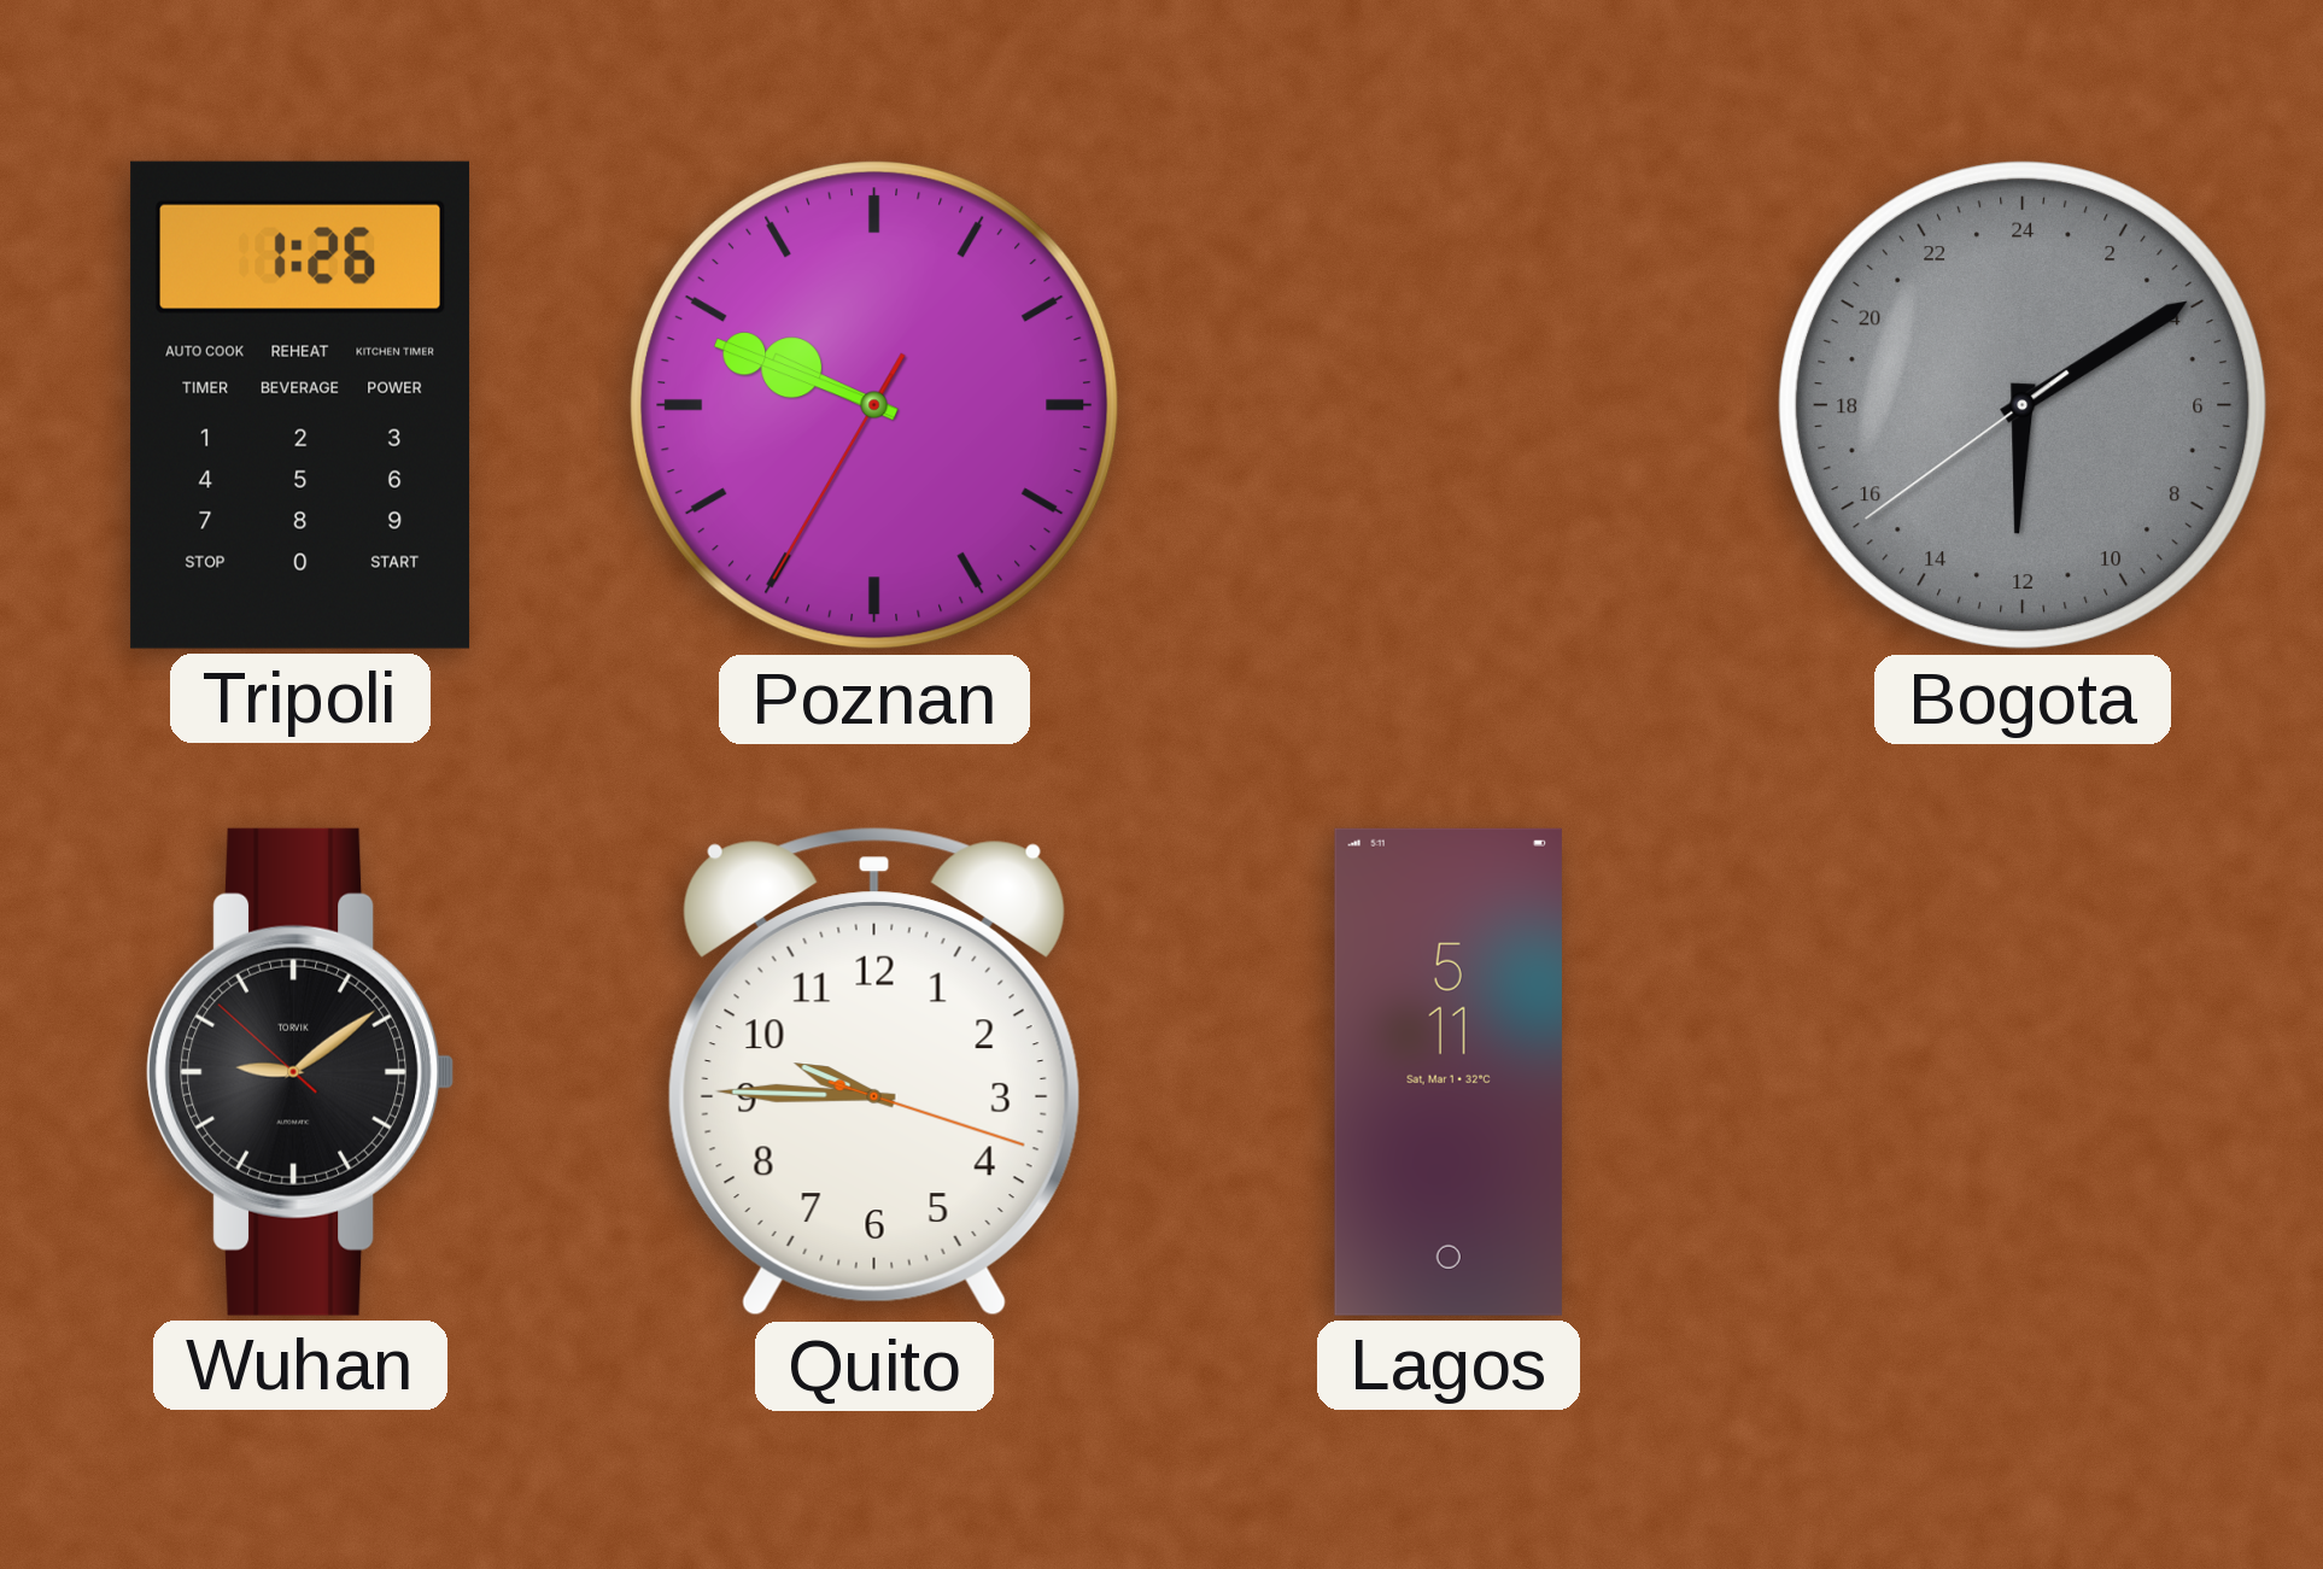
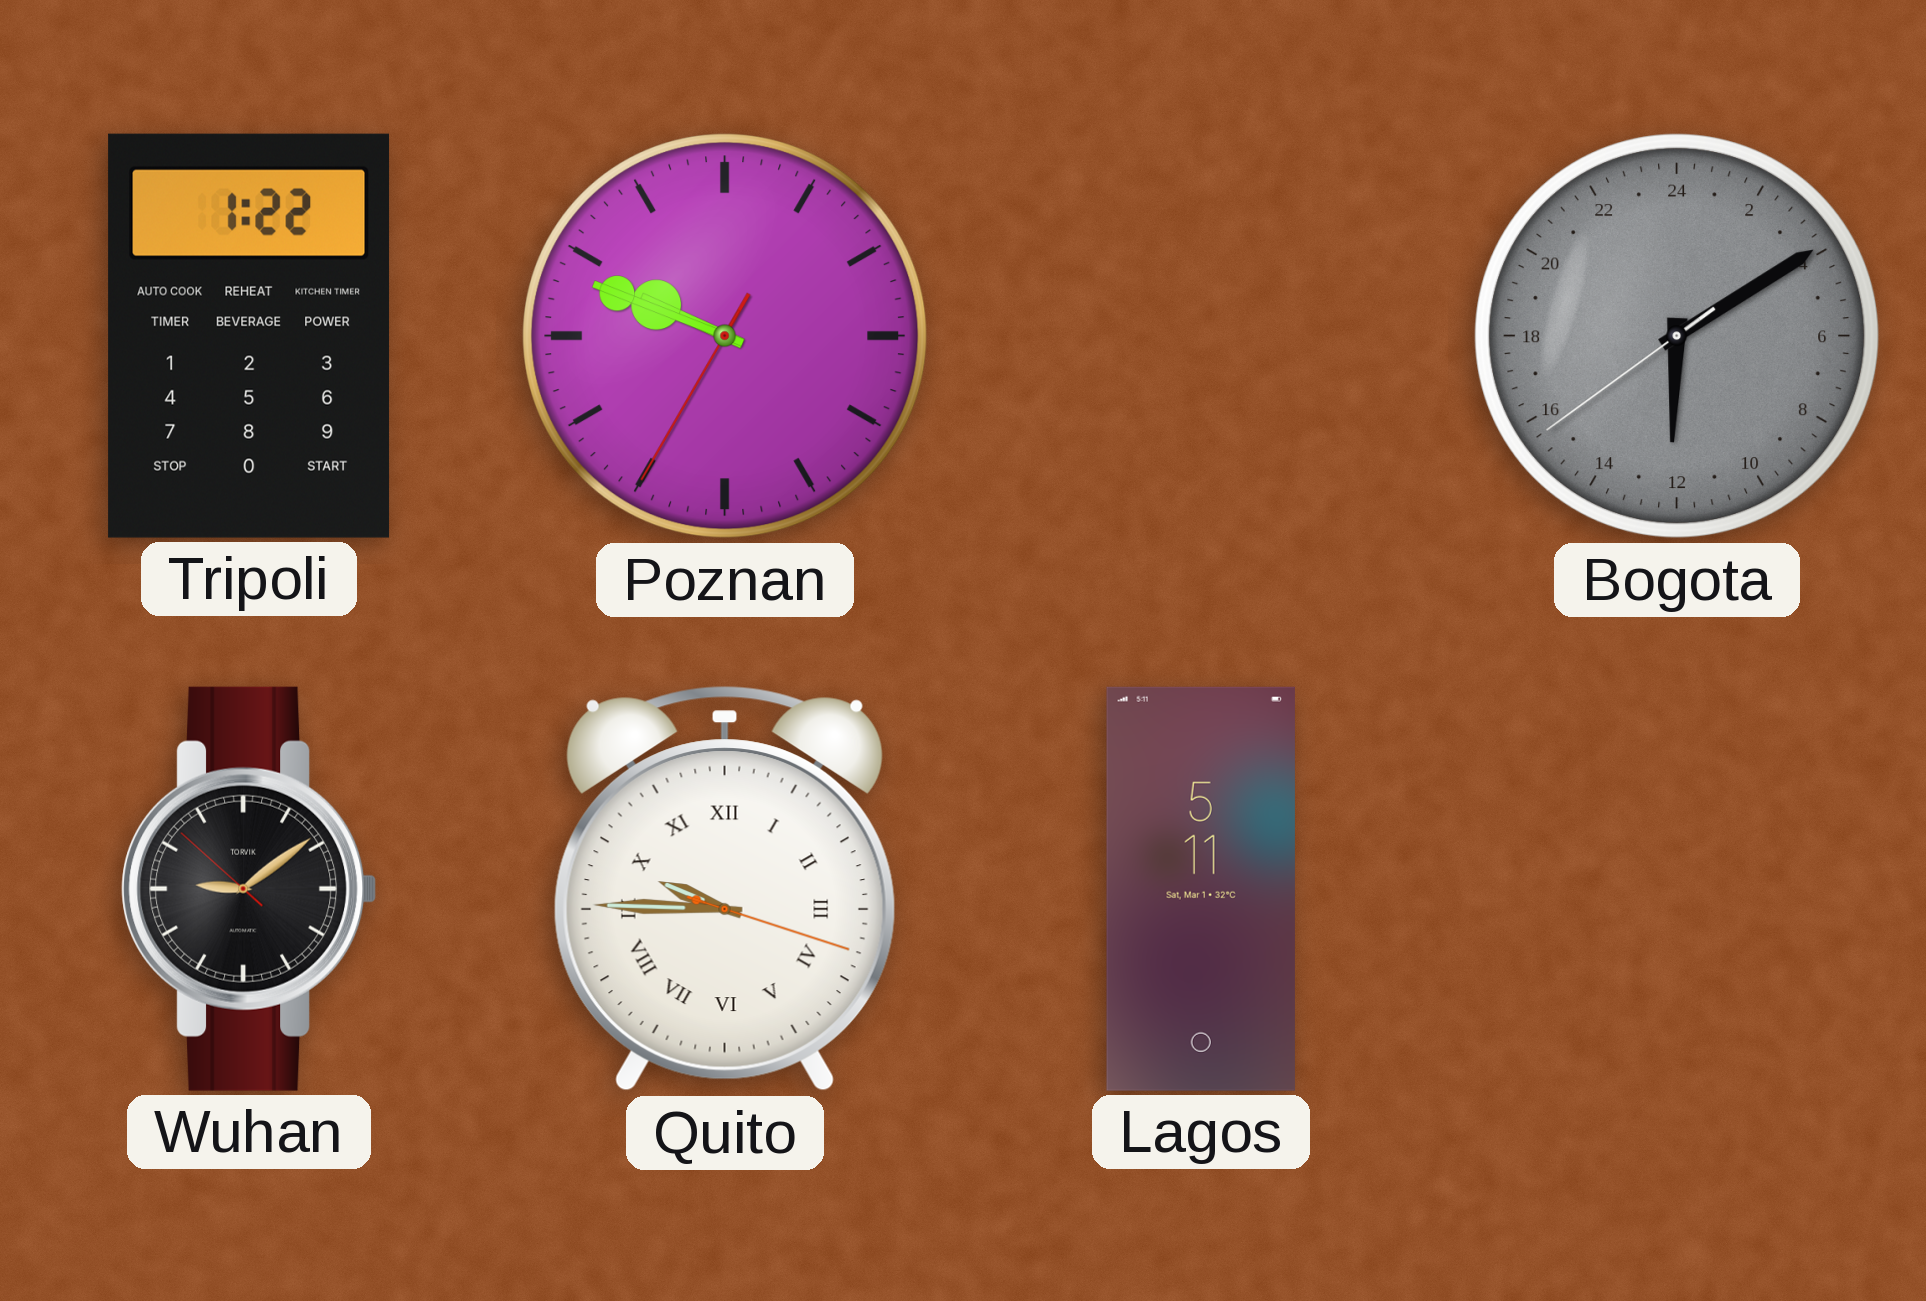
Tripoli: 1:26 -> 1:22 (249, 336)
Quito numerals: Arabic -> Roman (725, 889)
